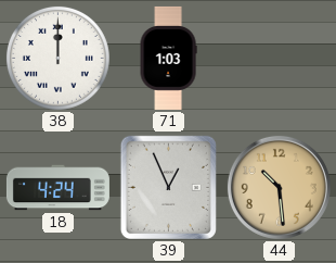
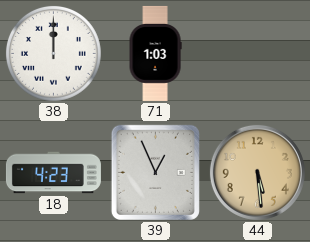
18: 4:24 -> 4:23 (53, 173)
44: 10:29 -> 5:29 (257, 172)
